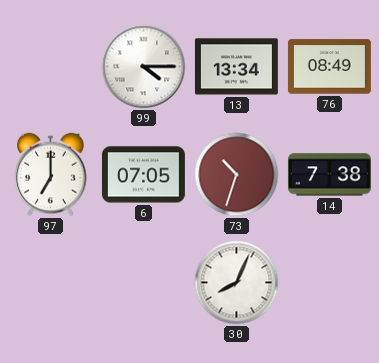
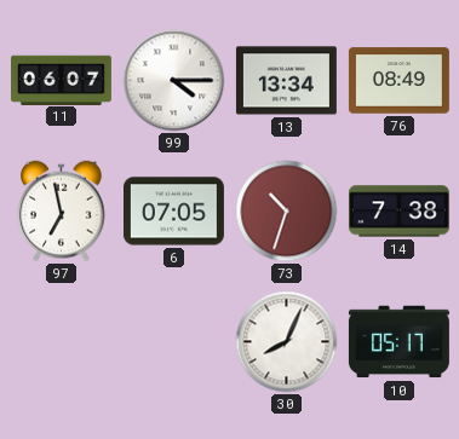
11: none -> 06:07 (61, 80)
97: 7:00 -> 6:58 (62, 212)
10: none -> 05:17 (398, 342)
